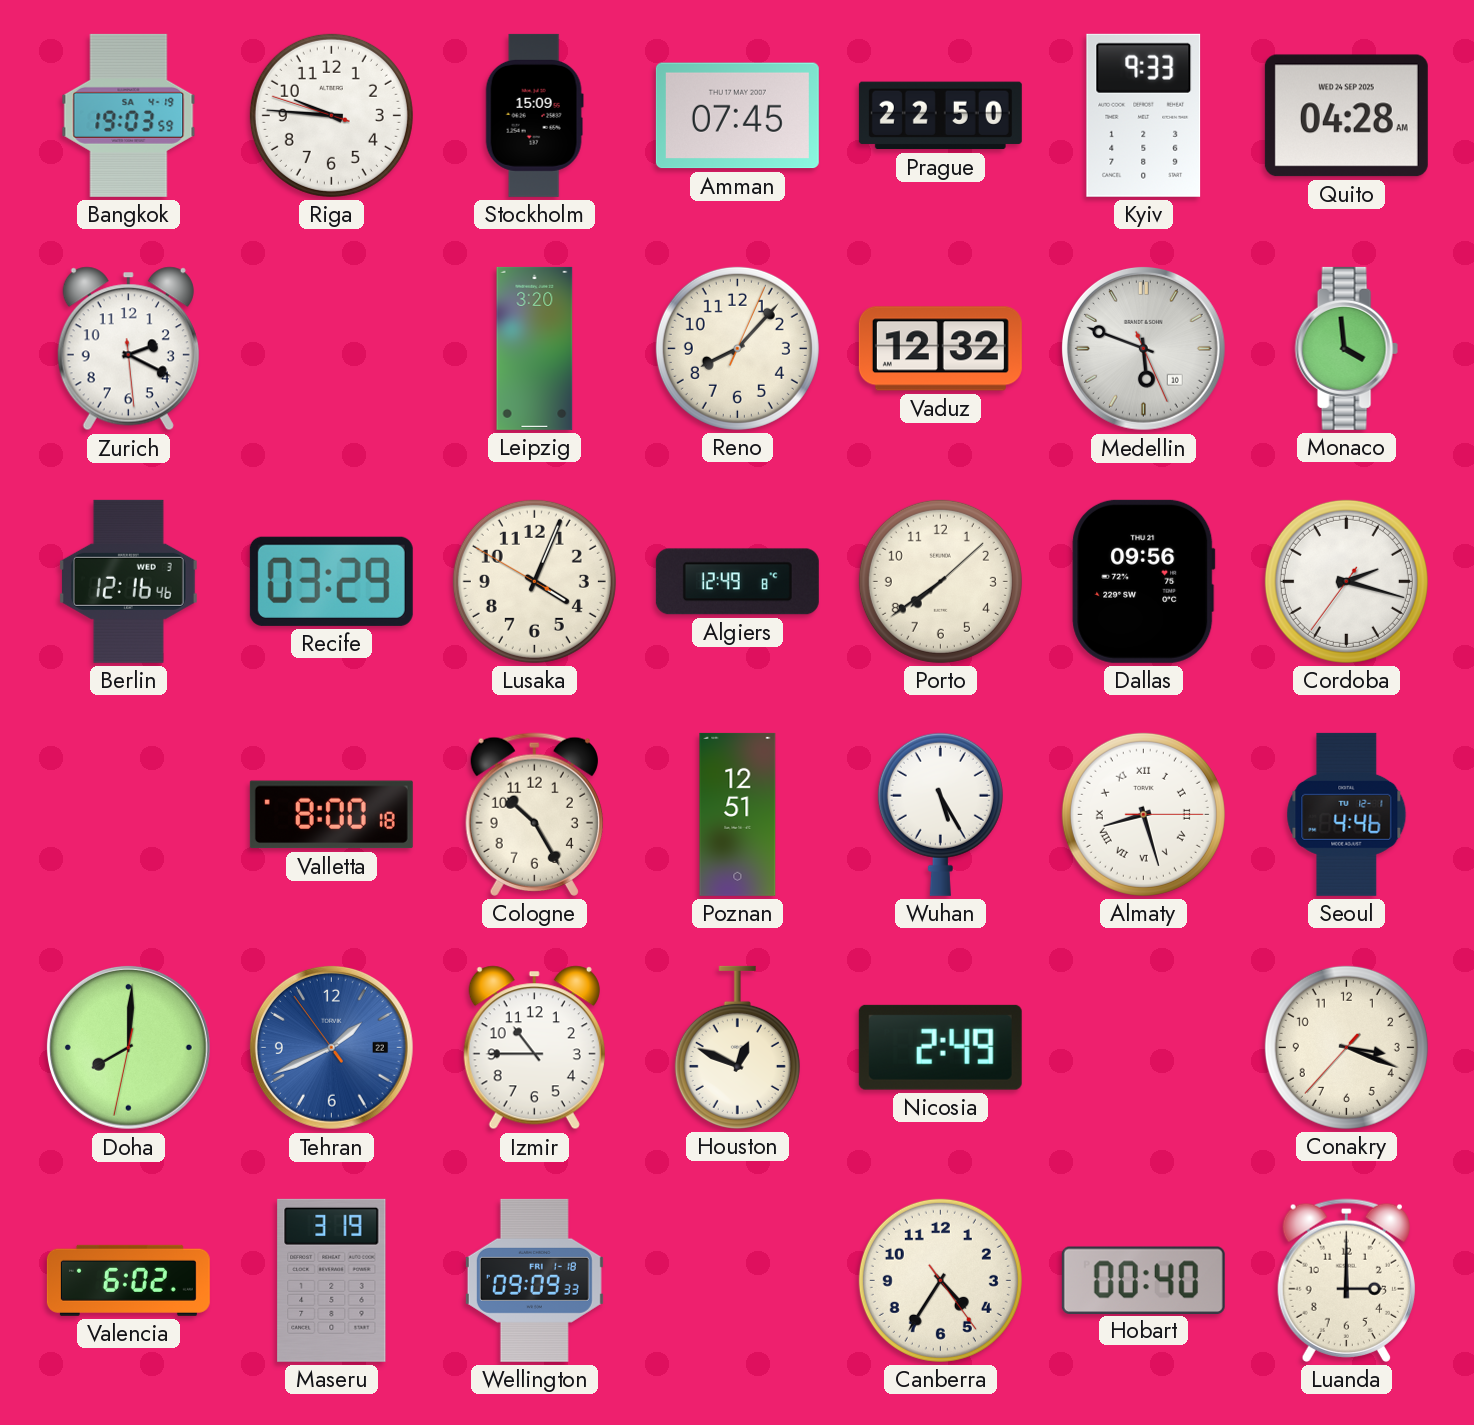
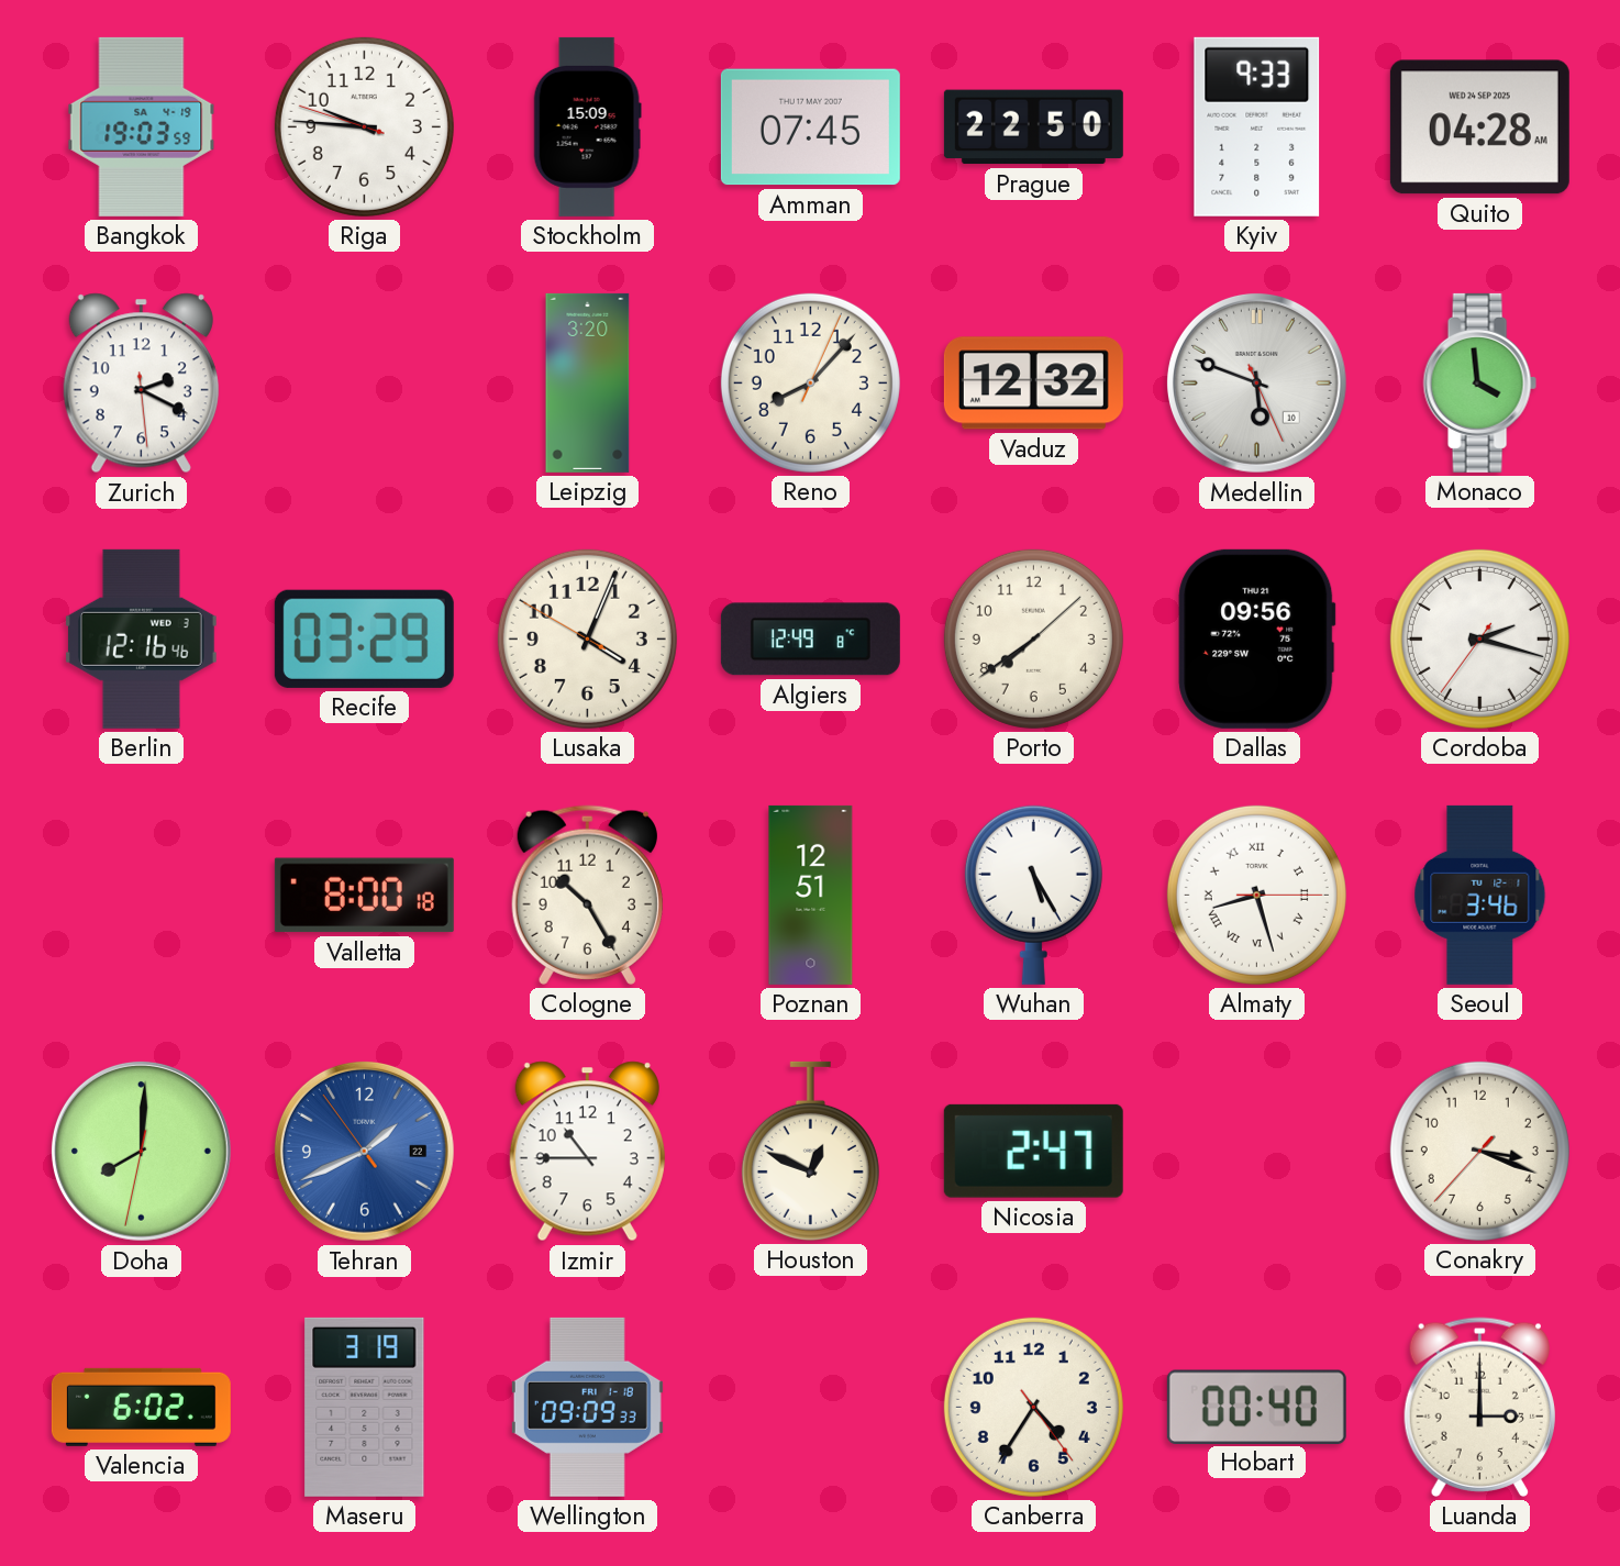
Seoul: 4:46 -> 3:46 (1480, 895)
Nicosia: 2:49 -> 2:47 (1033, 1151)
